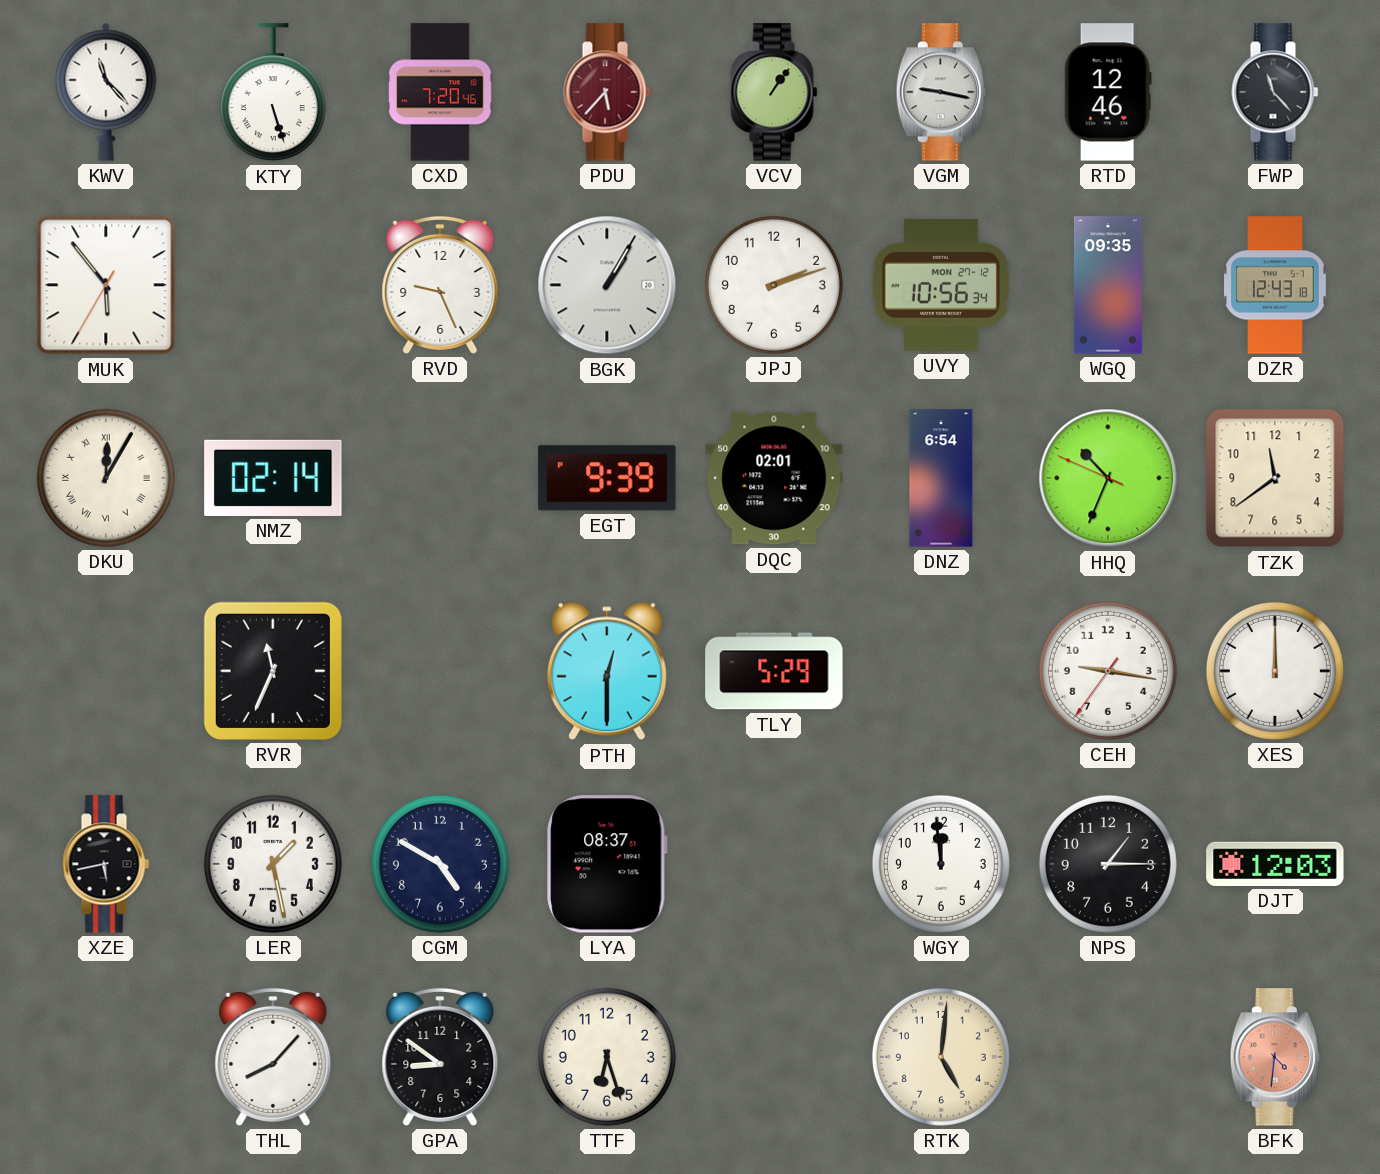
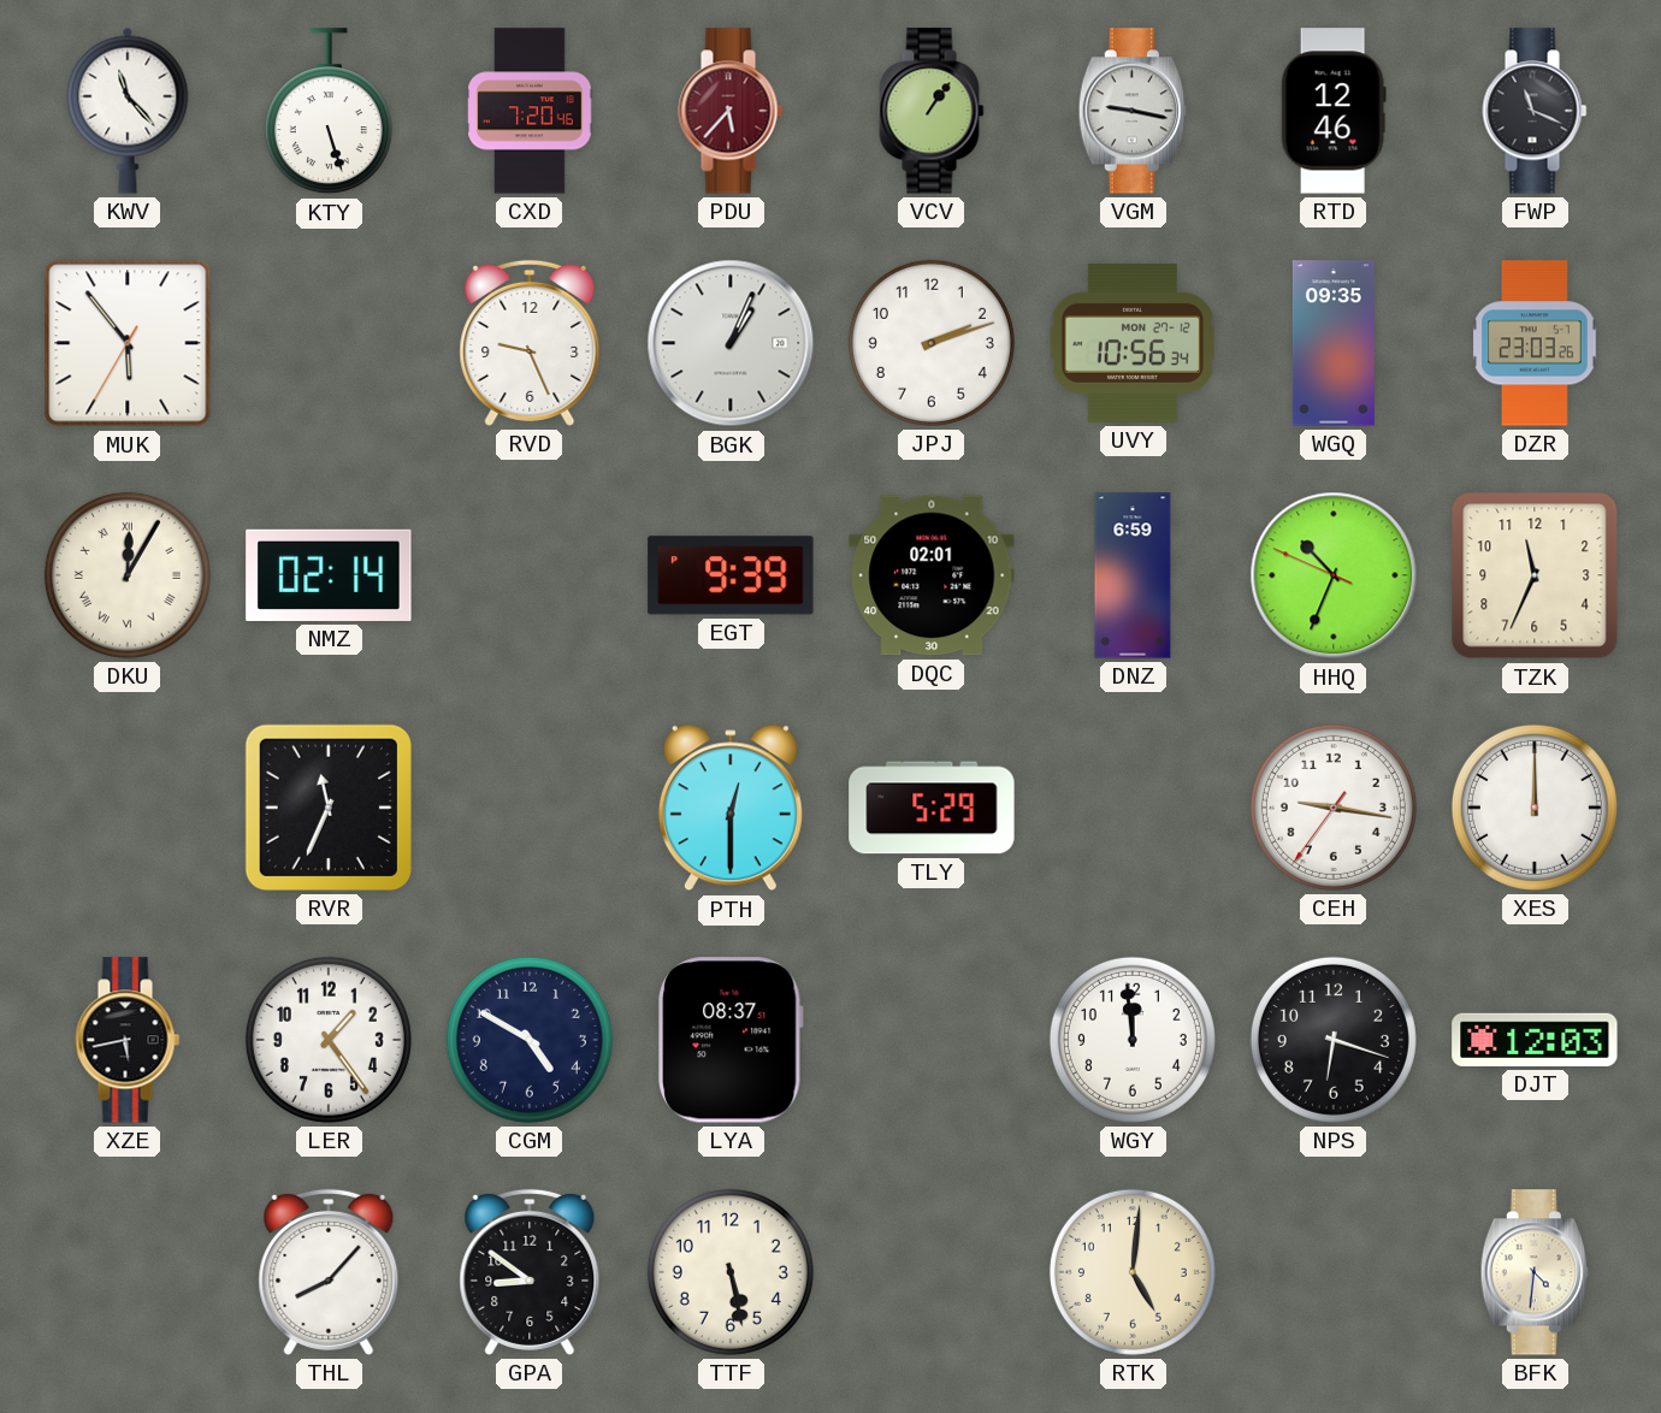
FWP: 11:23 -> 11:19 (1535, 111)
BGK: 1:05 -> 1:04 (731, 343)
DZR: 12:43 -> 23:03 (1535, 343)
DNZ: 6:54 -> 6:59 (1133, 575)
TZK: 11:39 -> 11:34 (1535, 575)
LER: 1:28 -> 1:24 (329, 1040)
NPS: 1:15 -> 6:18 (1334, 1040)
TTF: 6:27 -> 5:28 (731, 1272)
BFK dial: salmon -> cream (1535, 1272)
